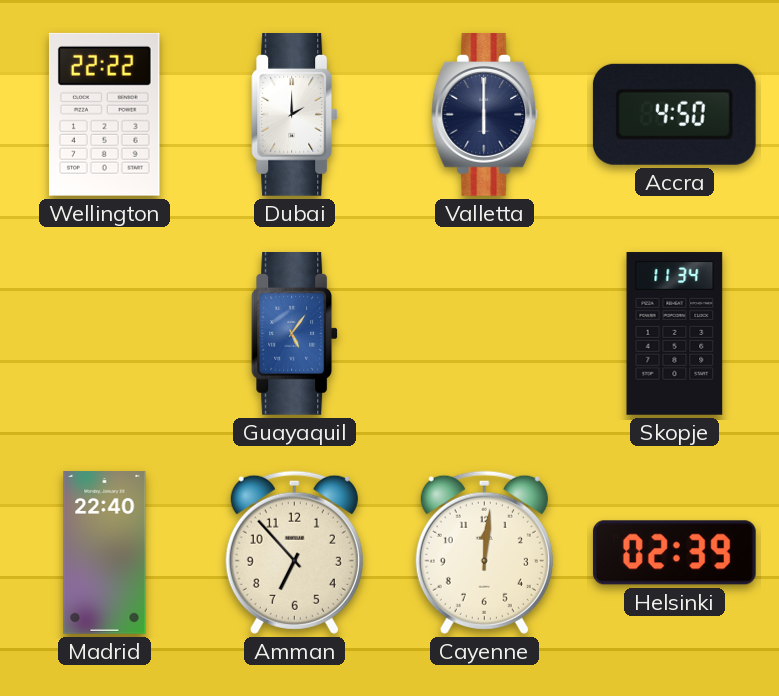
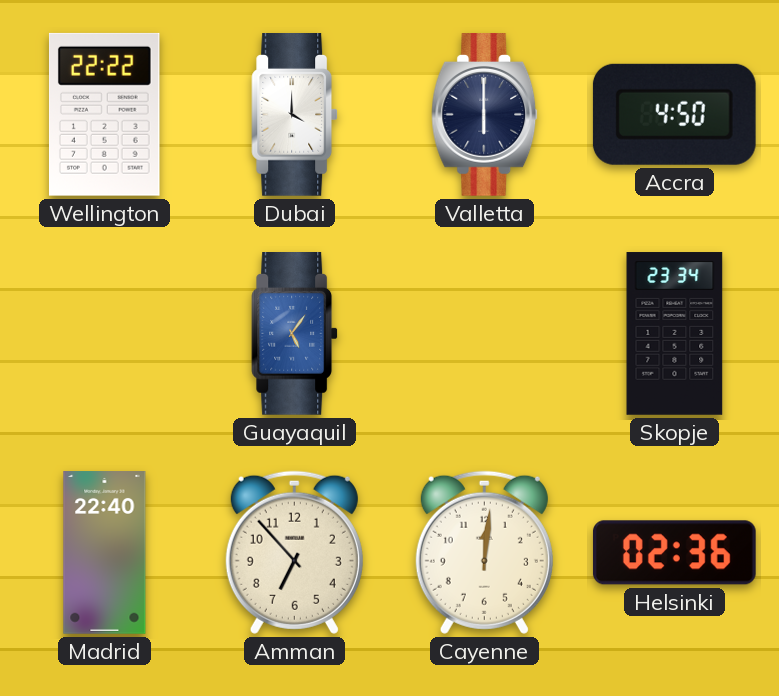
Dubai: 2:00 -> 4:00 (295, 115)
Skopje: 11:34 -> 23:34 (675, 334)
Helsinki: 02:39 -> 02:36 (674, 553)
